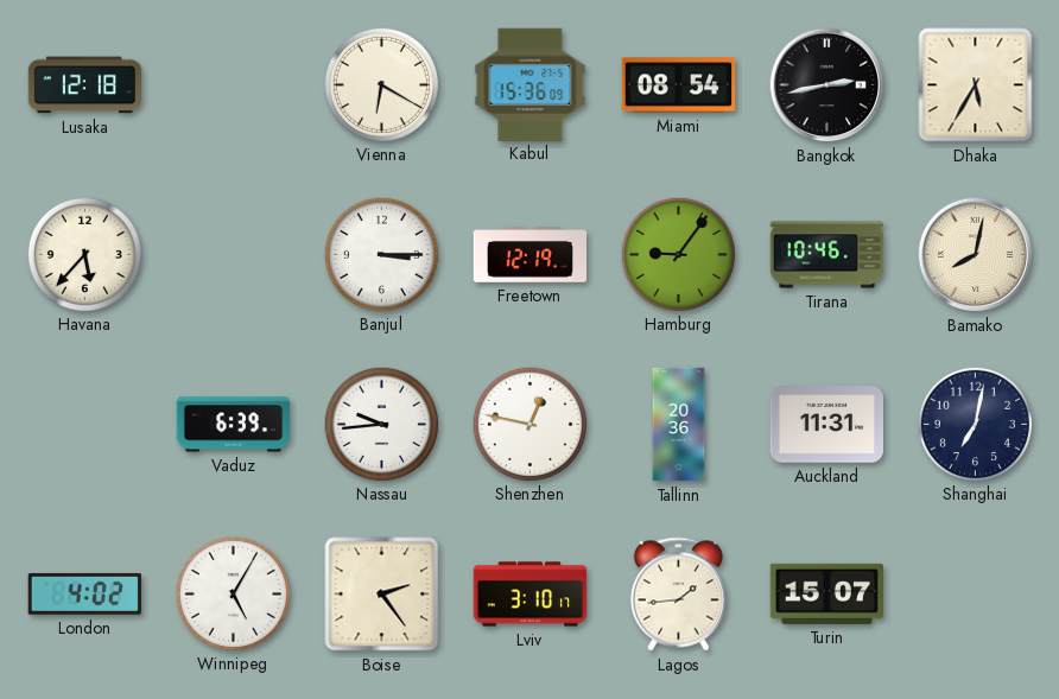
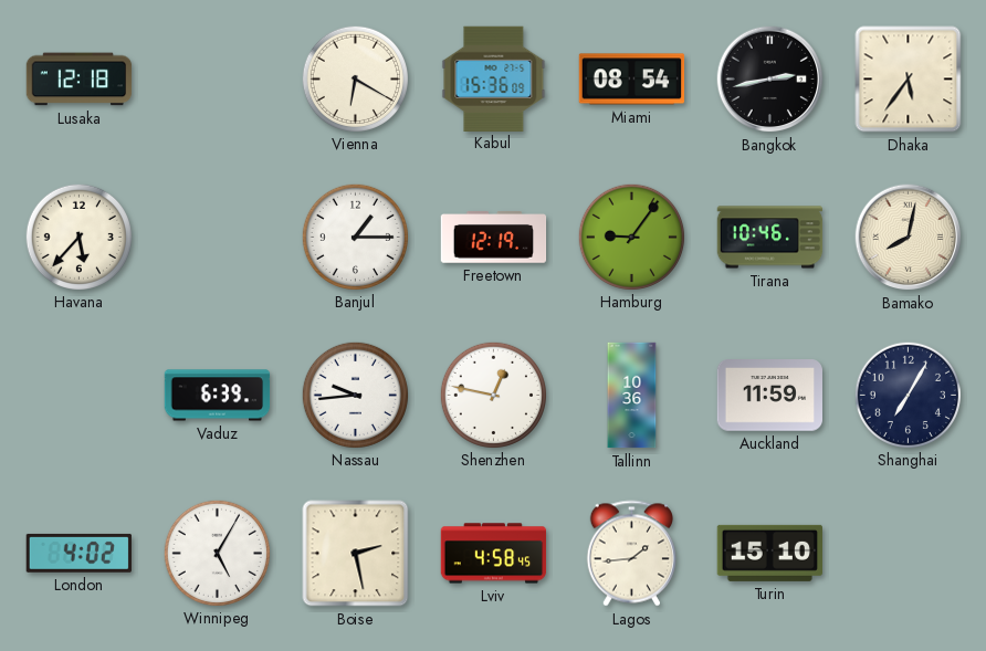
Dhaka: 5:35 -> 5:36 (909, 80)
Banjul: 3:15 -> 1:15 (355, 237)
Tallinn: 20:36 -> 10:36 (632, 396)
Auckland: 11:31 -> 11:59 (769, 396)
Shanghai: 7:02 -> 7:05 (908, 395)
Boise: 2:24 -> 2:28 (356, 554)
Lviv: 3:10 -> 4:58 (494, 554)
Turin: 15:07 -> 15:10 (769, 553)
